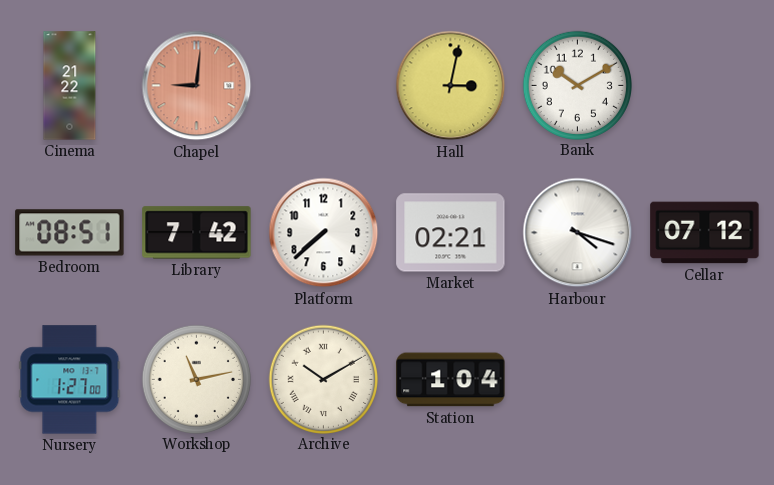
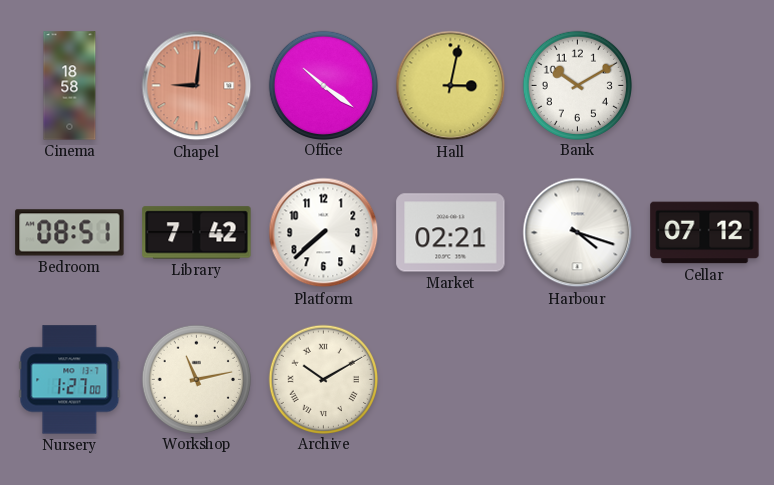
Cinema: 21:22 -> 18:58 (70, 86)
Office: none -> 10:21 (323, 85)
Station: 1:04 -> none (451, 380)
